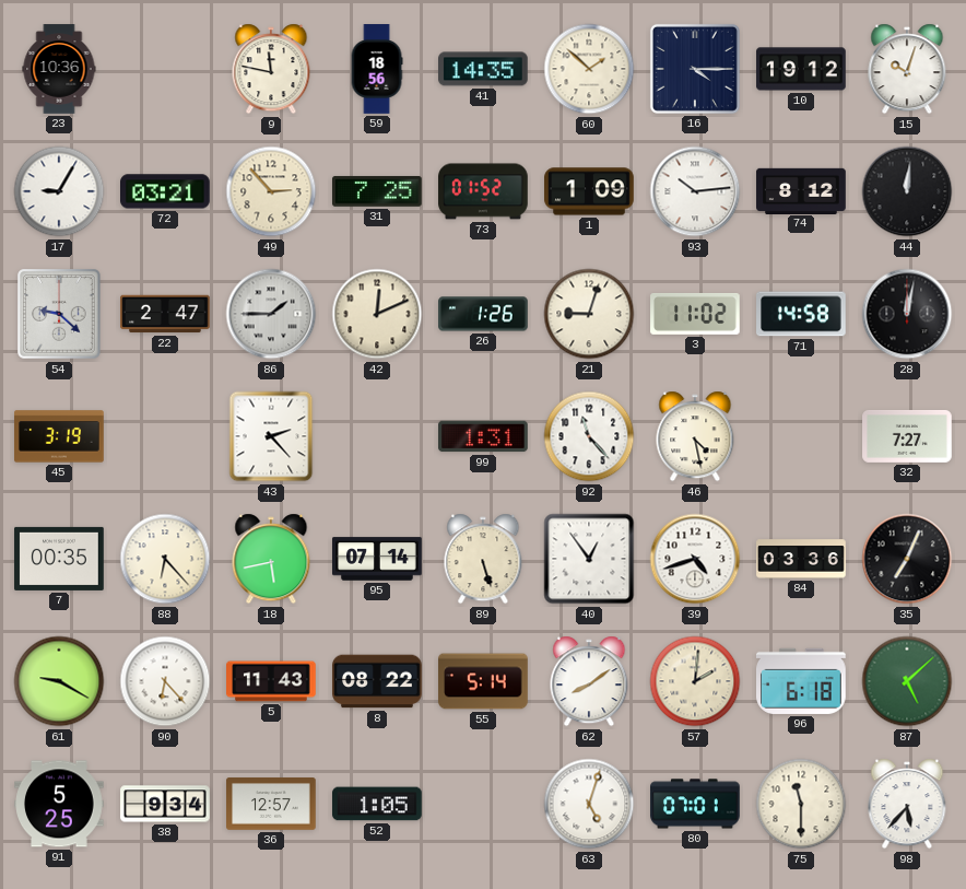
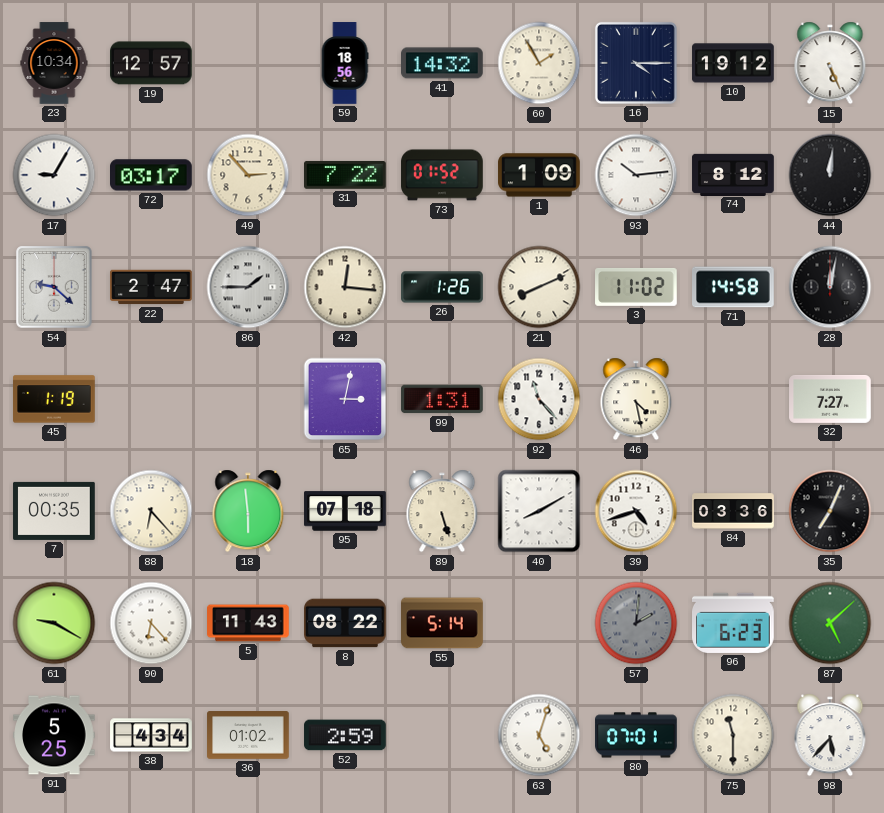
23: 10:36 -> 10:34 (54, 63)
19: none -> 12:57 (152, 63)
9: 11:47 -> none (271, 69)
41: 14:35 -> 14:32 (443, 63)
60: 1:52 -> 1:55 (539, 63)
15: 10:03 -> 5:26 (830, 63)
72: 03:21 -> 03:17 (151, 175)
31: 7:25 -> 7:22 (346, 175)
42: 12:11 -> 12:16 (345, 287)
21: 9:03 -> 8:11 (539, 287)
45: 3:19 -> 1:19 (54, 399)
43: 2:23 -> none (271, 436)
65: none -> 3:02 (345, 399)
18: 5:43 -> 5:59 (248, 511)
95: 07:14 -> 07:18 (345, 511)
40: 12:54 -> 8:10 (539, 511)
62: 8:09 -> none (589, 681)
57 dial: cream -> grey (636, 623)
96: 6:18 -> 6:23 (734, 623)
38: 9:34 -> 4:34 (151, 735)
36: 12:57 -> 01:02 (248, 735)
52: 1:05 -> 2:59 (345, 735)
